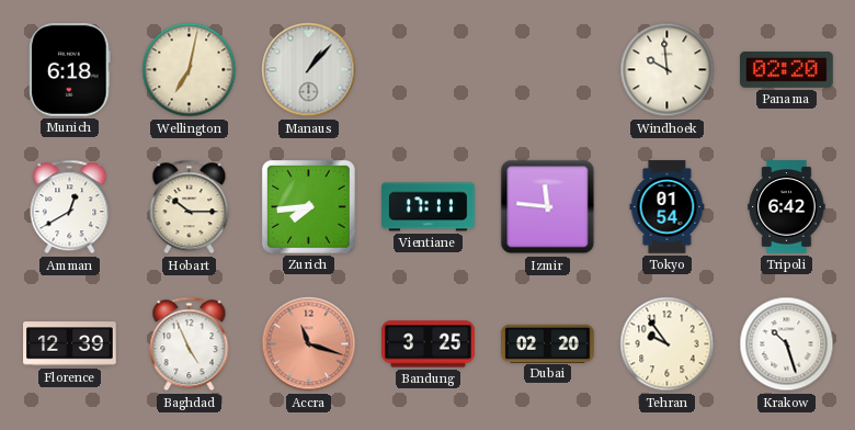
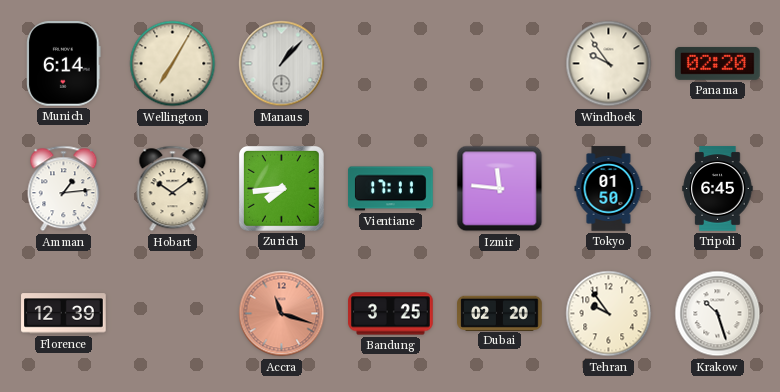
Munich: 6:18 -> 6:14 (64, 64)
Wellington: 7:02 -> 7:05 (173, 64)
Windhoek: 9:59 -> 9:54 (609, 64)
Amman: 12:40 -> 1:14 (64, 189)
Hobart: 10:15 -> 10:09 (173, 189)
Tokyo: 01:54 -> 01:50 (609, 189)
Tripoli: 6:42 -> 6:45 (718, 189)
Baghdad: 4:56 -> none (190, 344)
